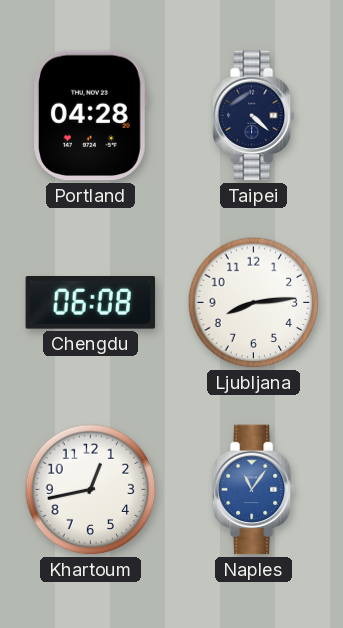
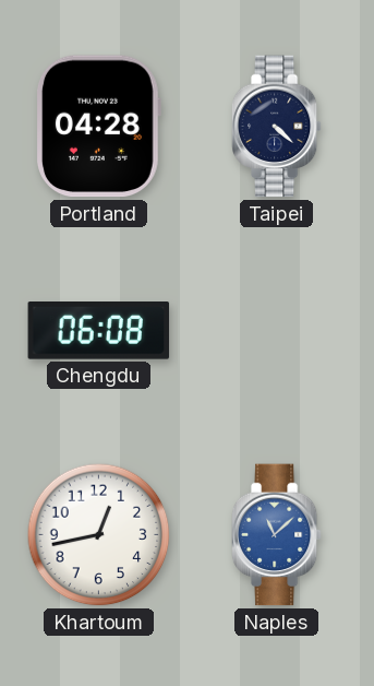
Ljubljana: 8:14 -> none (254, 303)
Naples: 11:06 -> 11:08 (276, 535)
